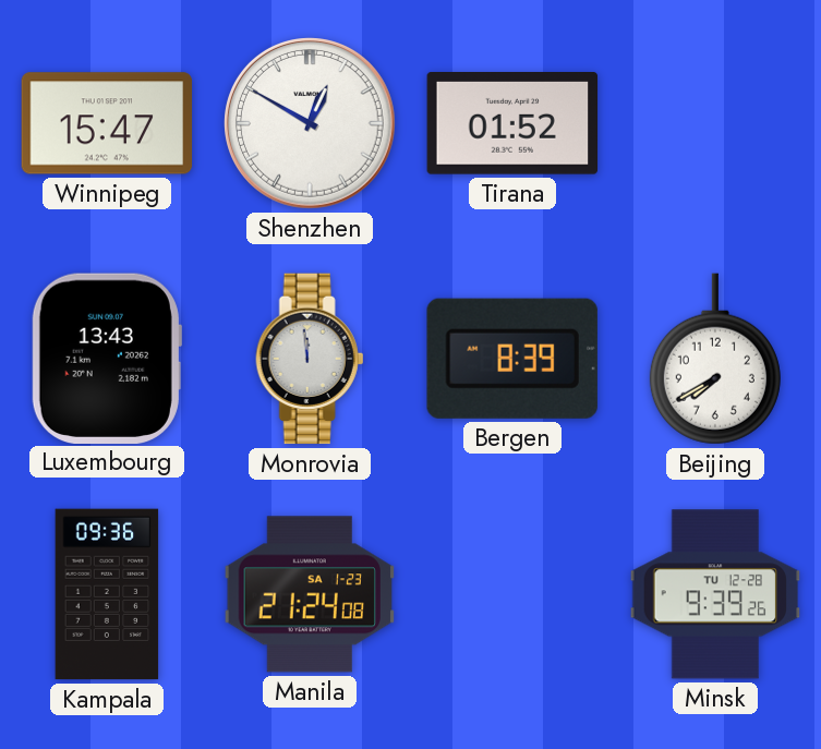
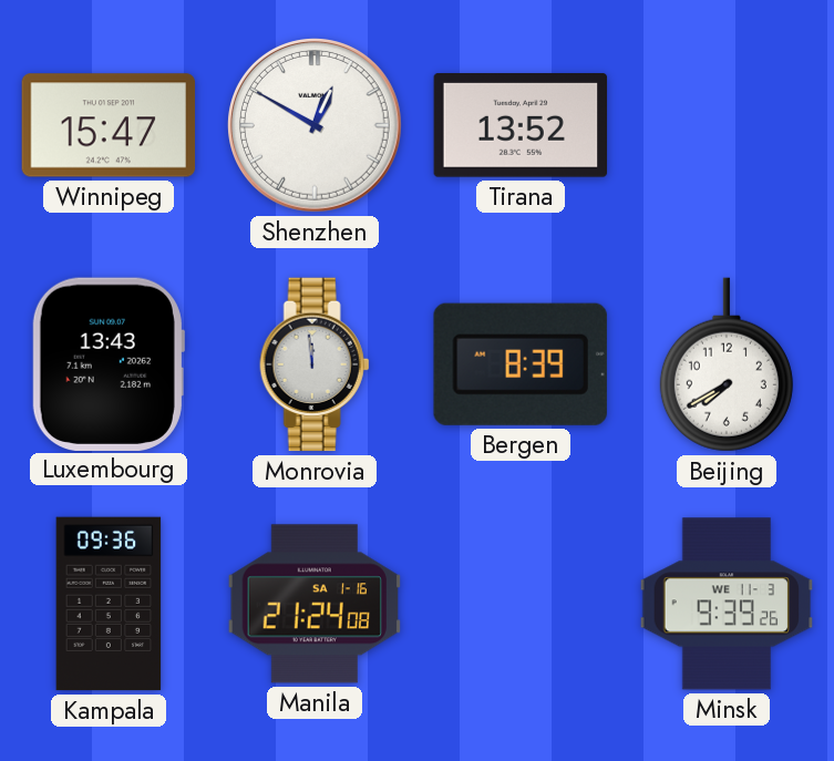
Tirana: 01:52 -> 13:52 (521, 126)
Manila date: SA 1-23 -> SA 1-16 (315, 604)
Minsk date: TU 12-28 -> WE 11-3 (727, 604)
